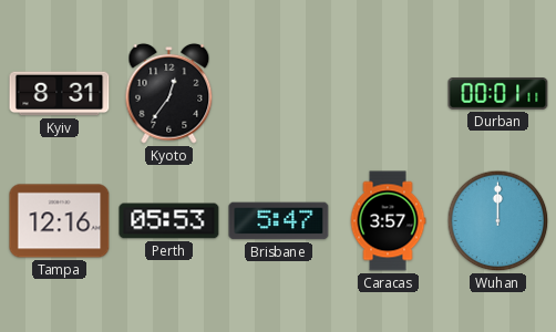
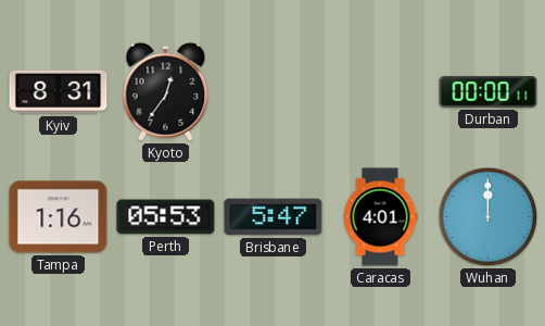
Durban: 00:01 -> 00:00 (489, 92)
Tampa: 12:16 -> 1:16 (59, 217)
Caracas: 3:57 -> 4:01 (380, 217)
